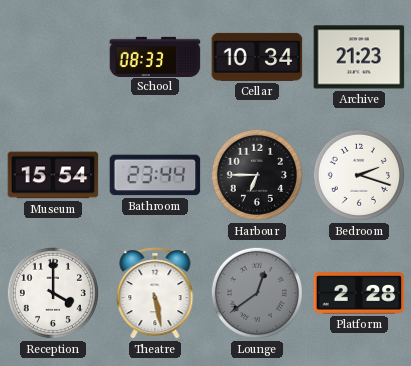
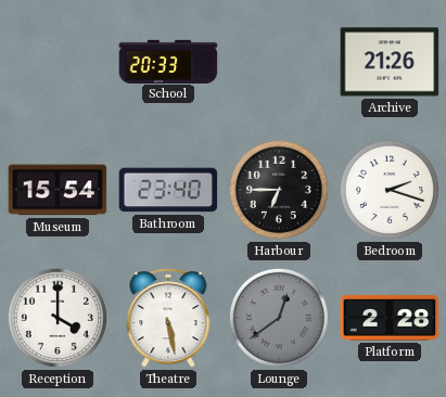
School: 08:33 -> 20:33 (168, 61)
Cellar: 10:34 -> none (257, 57)
Archive: 21:23 -> 21:26 (390, 62)
Bathroom: 23:44 -> 23:40 (168, 190)
